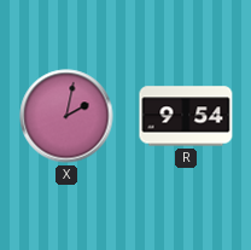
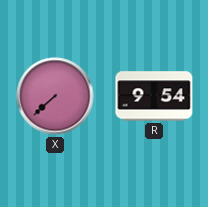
X: 2:02 -> 7:38 (55, 96)
